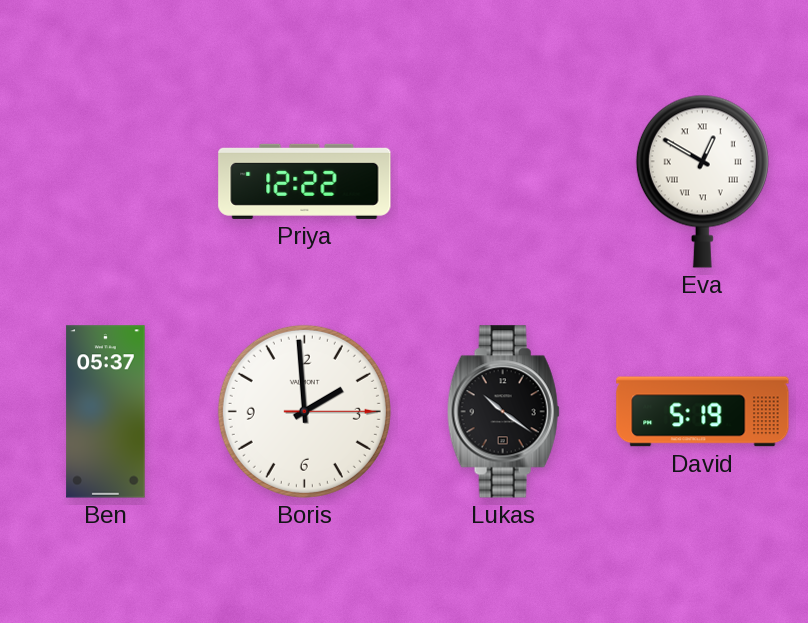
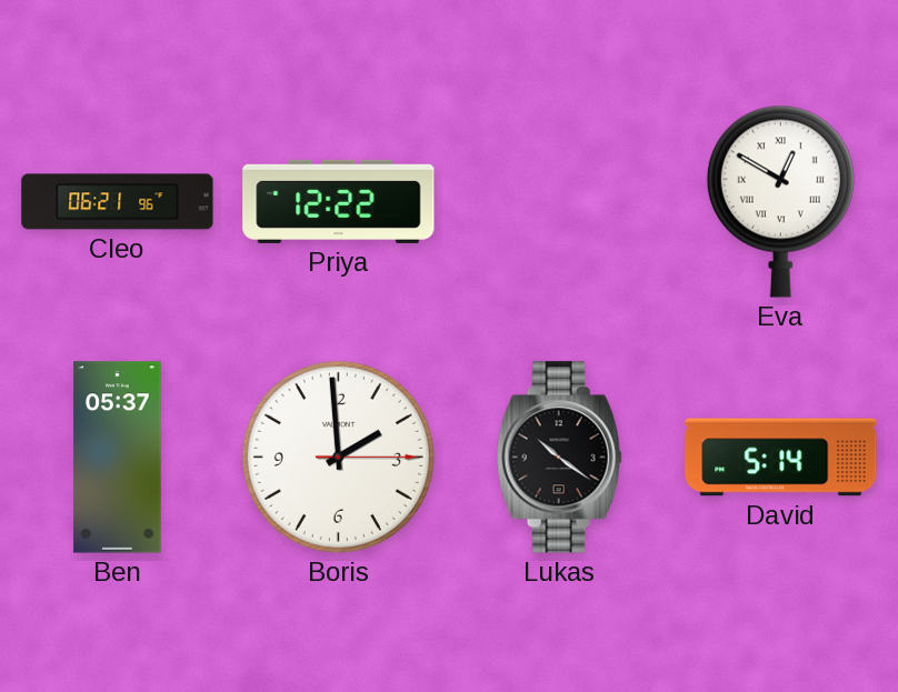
Cleo: none -> 06:21 (118, 202)
David: 5:19 -> 5:14 (781, 458)
